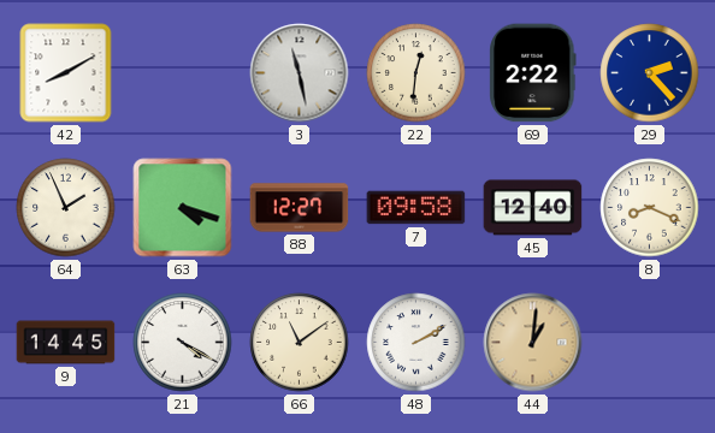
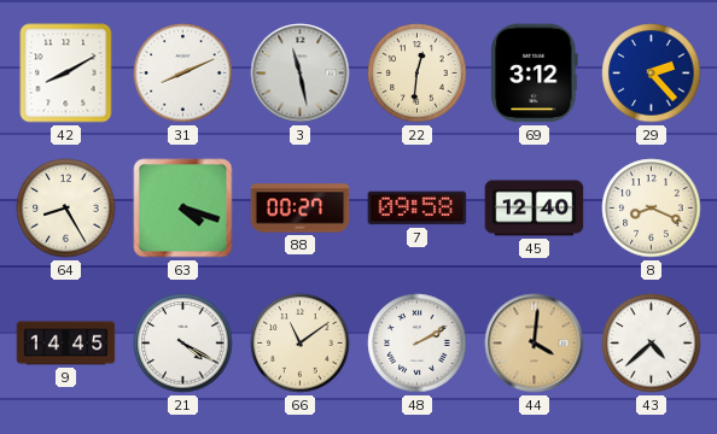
31: none -> 8:11 (183, 74)
69: 2:22 -> 3:12 (535, 74)
64: 1:56 -> 8:25 (66, 209)
88: 12:27 -> 00:27 (301, 209)
44: 1:01 -> 4:01 (535, 344)
43: none -> 4:38 (652, 344)
